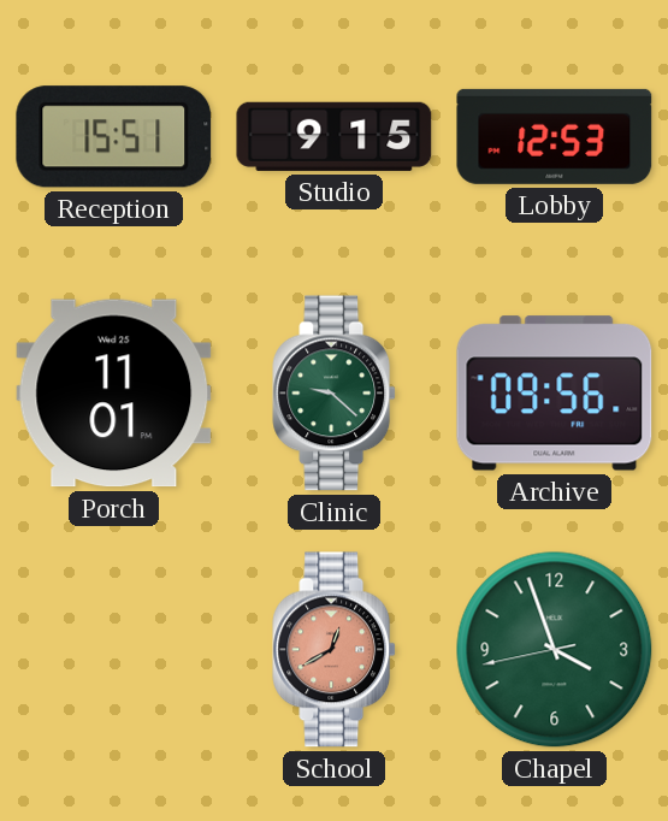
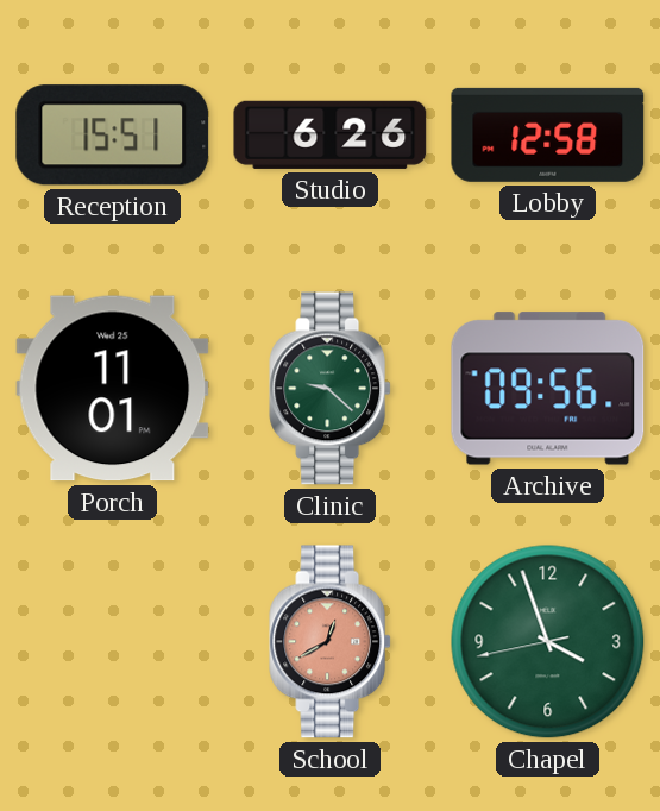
Studio: 9:15 -> 6:26 (331, 134)
Lobby: 12:53 -> 12:58 (548, 134)
